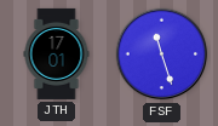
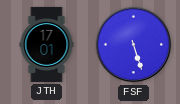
FSF: 11:27 -> 5:27 (134, 45)
